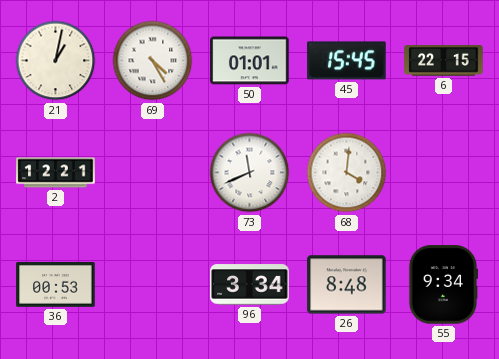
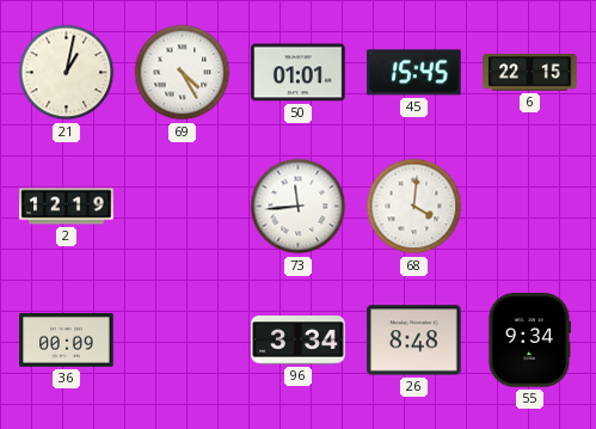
2: 12:21 -> 12:19 (67, 207)
73: 11:41 -> 11:44 (299, 207)
36: 00:53 -> 00:09 (67, 341)
